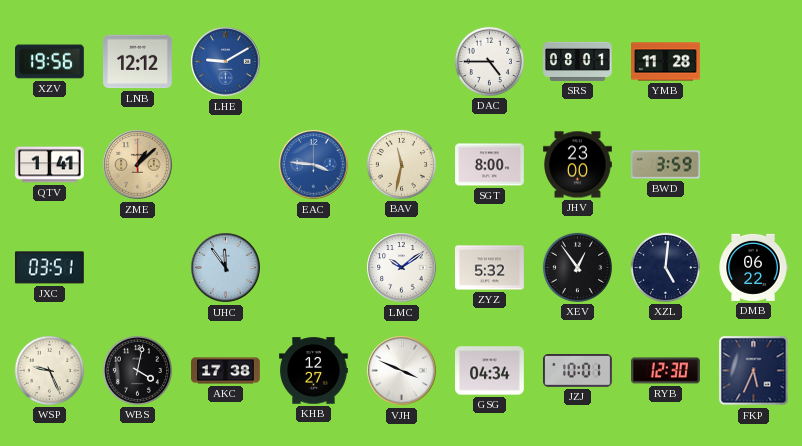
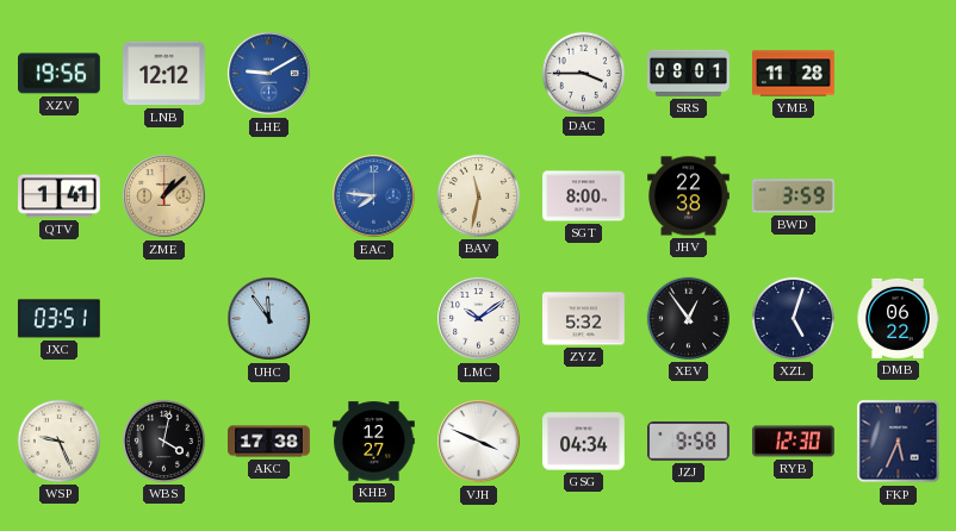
DAC: 4:45 -> 3:45 (583, 73)
EAC: 3:46 -> 7:46 (374, 196)
JHV: 23:00 -> 22:38 (689, 196)
XZL: 5:01 -> 5:03 (793, 318)
JZJ: 10:01 -> 9:58 (689, 442)
